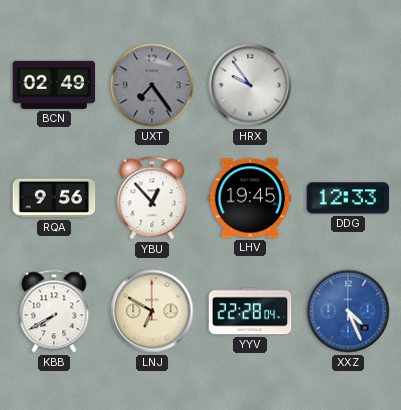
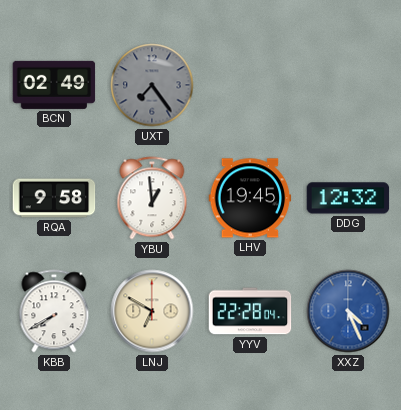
HRX: 9:54 -> none (250, 85)
RQA: 9:56 -> 9:58 (54, 198)
YBU: 12:53 -> 12:59 (152, 198)
DDG: 12:33 -> 12:32 (348, 198)
